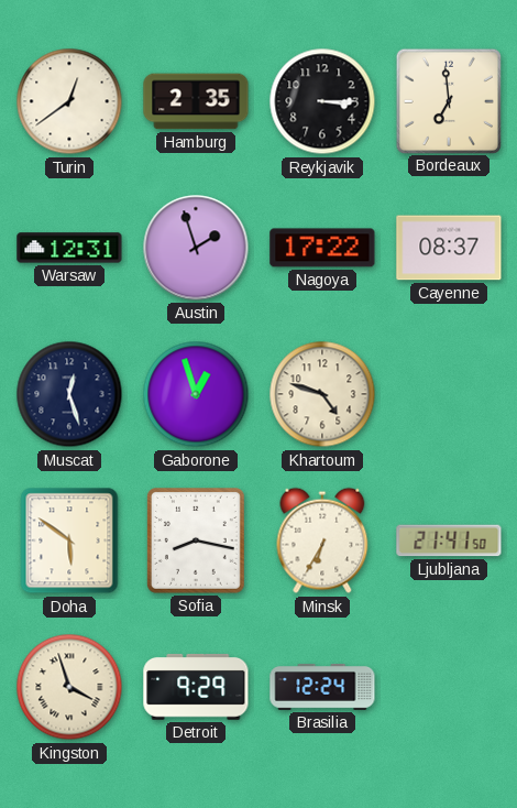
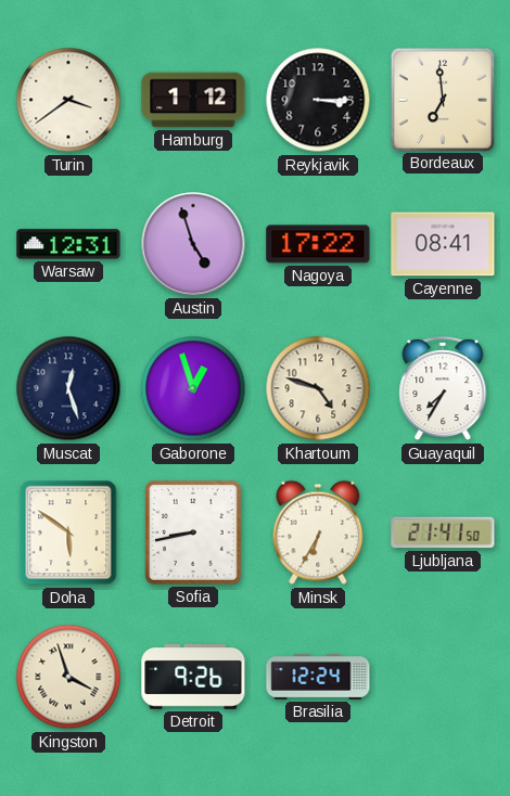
Turin: 12:39 -> 3:39 (68, 100)
Hamburg: 2:35 -> 1:12 (193, 100)
Austin: 1:57 -> 4:57 (193, 244)
Cayenne: 08:37 -> 08:41 (443, 244)
Guayaquil: none -> 7:35 (443, 388)
Sofia: 8:17 -> 8:43 (193, 534)
Detroit: 9:29 -> 9:26 (193, 677)
